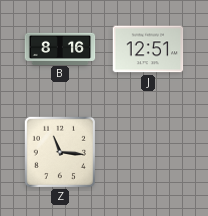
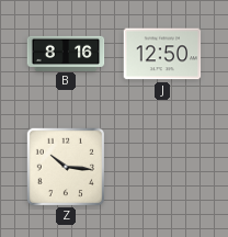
J: 12:51 -> 12:50 (162, 54)
Z: 11:16 -> 10:16 (65, 166)
